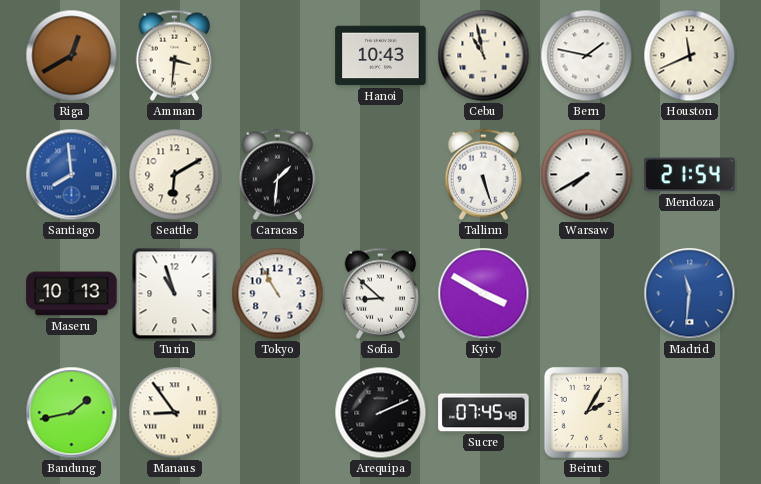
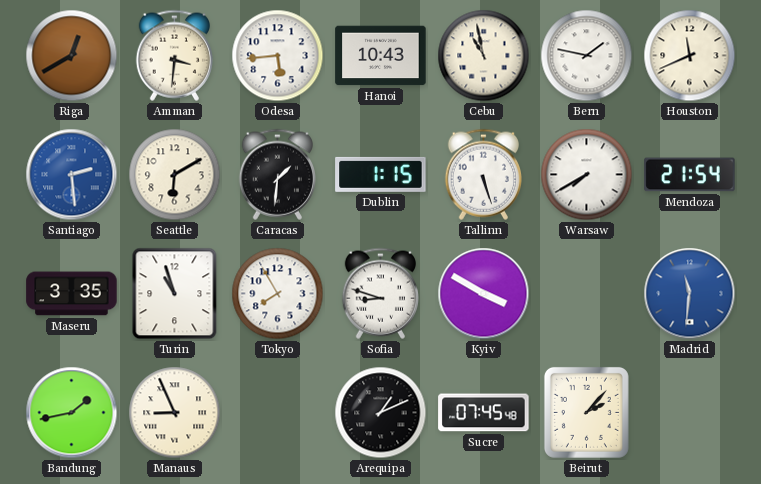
Odesa: none -> 5:44 (278, 56)
Santiago: 7:59 -> 2:29 (72, 175)
Dublin: none -> 1:15 (381, 174)
Maseru: 10:13 -> 3:35 (72, 294)
Tokyo: 10:55 -> 7:55 (278, 294)
Sofia: 8:52 -> 8:48 (380, 293)
Manaus: 8:54 -> 8:56 (175, 413)
Arequipa: 2:11 -> 1:11 (381, 413)
Beirut: 2:05 -> 2:07 (586, 412)
